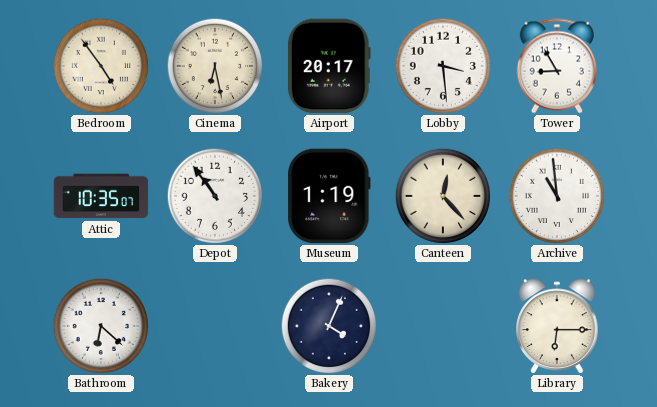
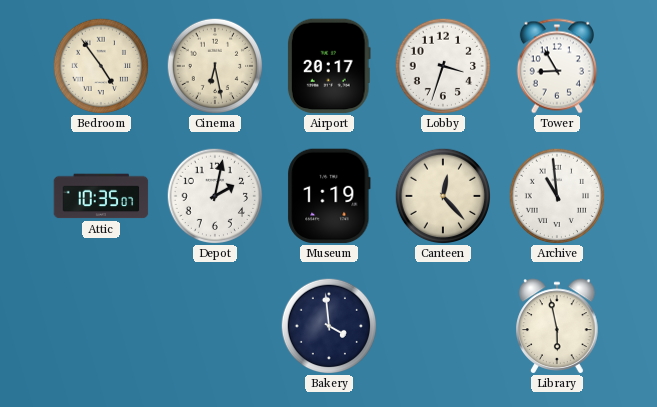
Lobby: 3:29 -> 3:33 (442, 65)
Depot: 10:54 -> 2:02 (214, 195)
Bathroom: 6:22 -> none (100, 325)
Bakery: 4:04 -> 3:59 (328, 325)
Library: 6:15 -> 5:58 (557, 326)
